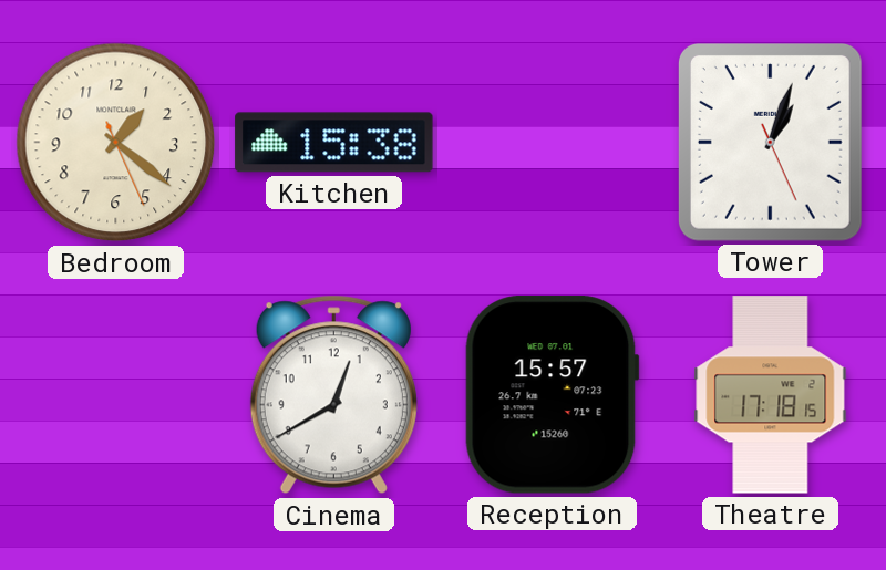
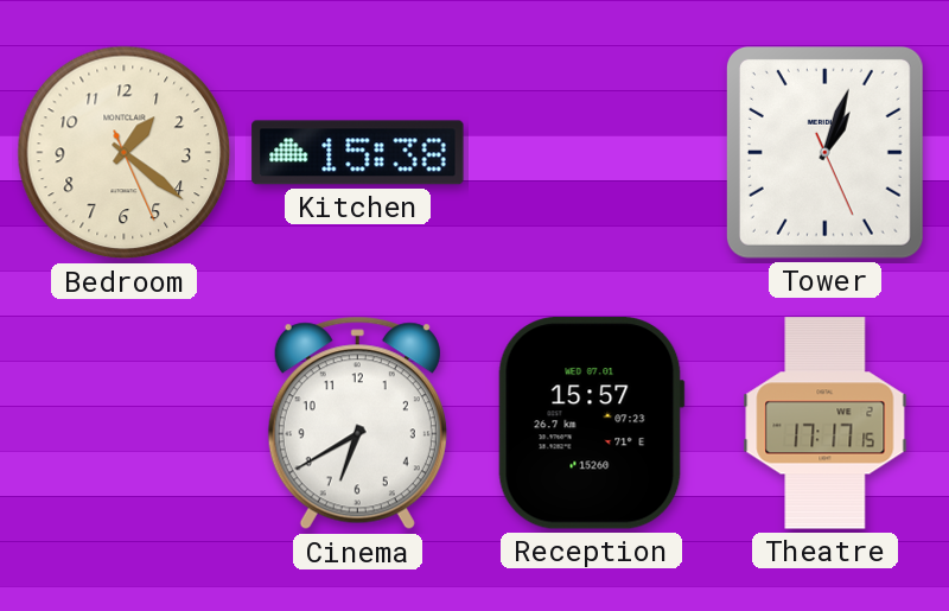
Cinema: 12:40 -> 6:40 (357, 424)
Theatre: 17:18 -> 17:17 (826, 424)
